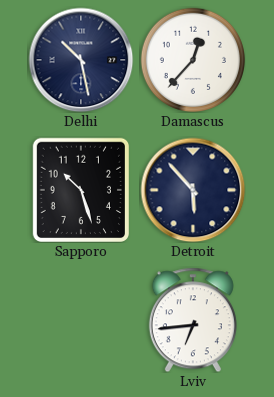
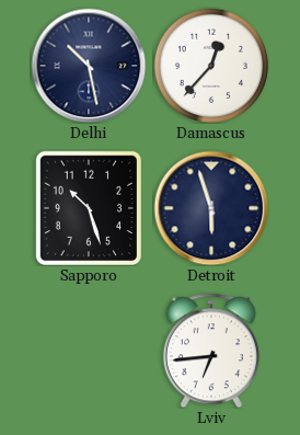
Detroit: 5:53 -> 5:57 (211, 208)
